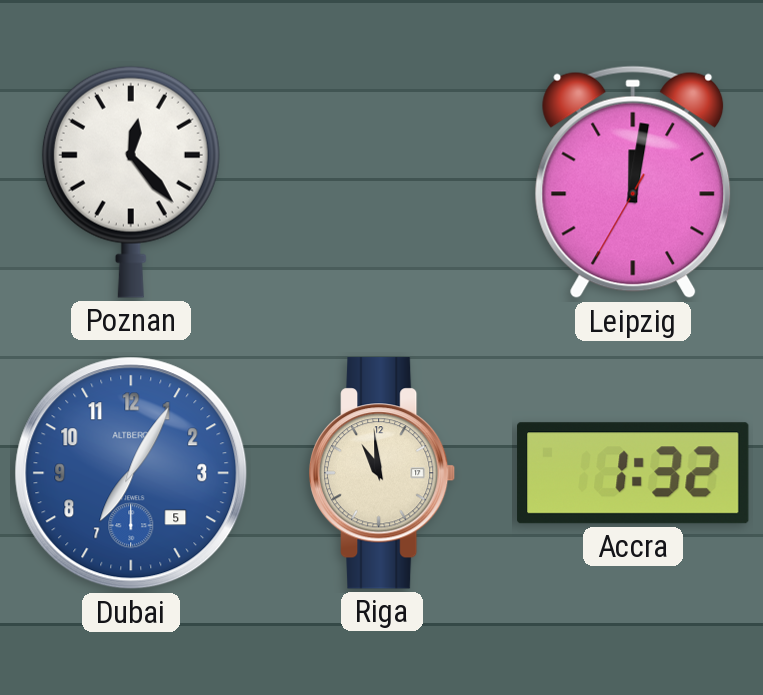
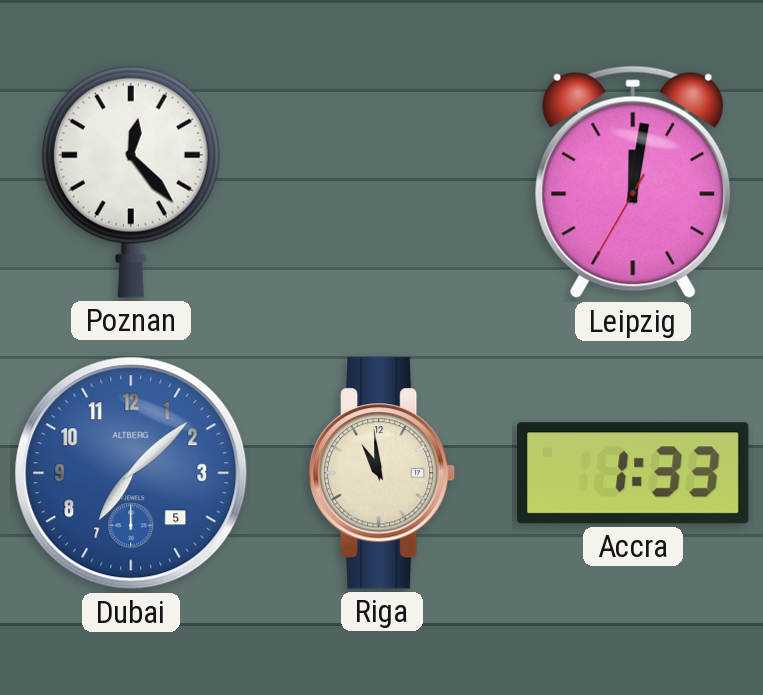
Dubai: 7:05 -> 7:08 (131, 473)
Accra: 1:32 -> 1:33 (633, 473)
